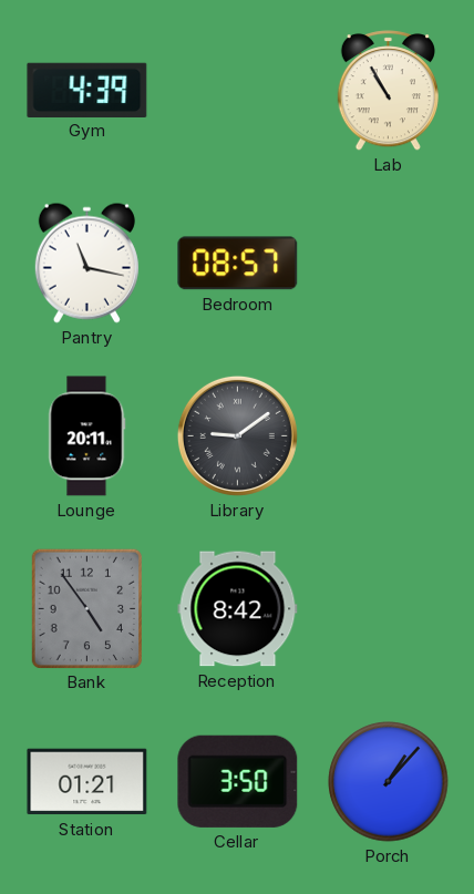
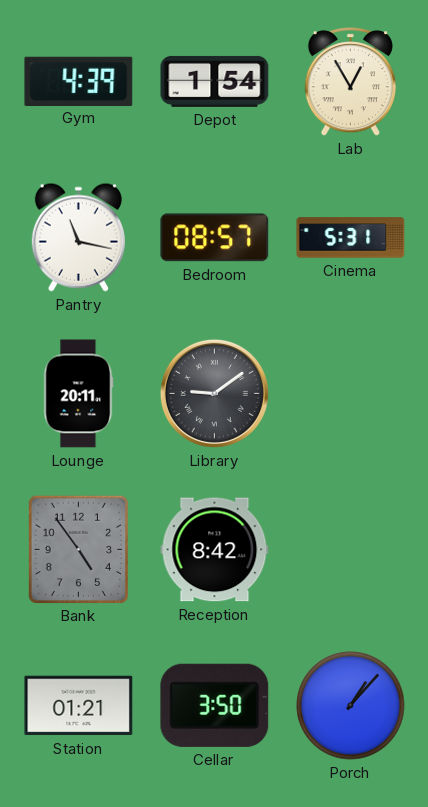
Depot: none -> 1:54 (215, 81)
Lab: 10:55 -> 12:55 (350, 82)
Cinema: none -> 5:31 (351, 238)
